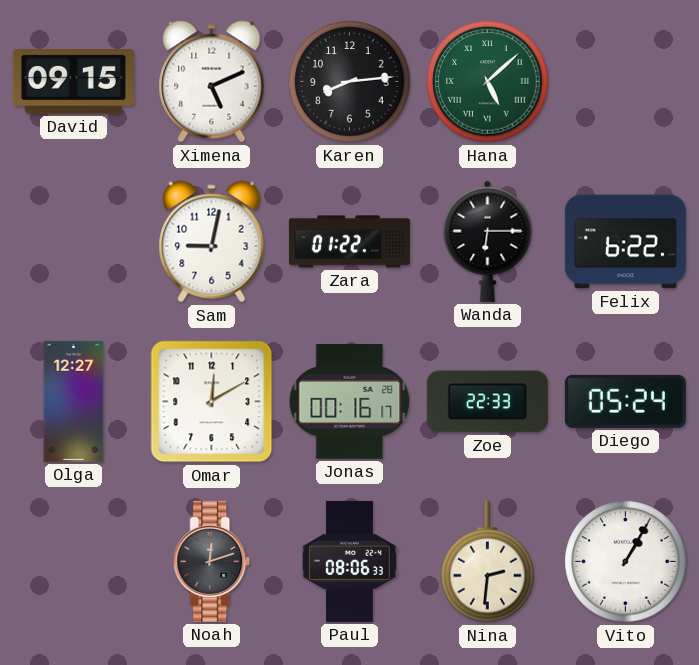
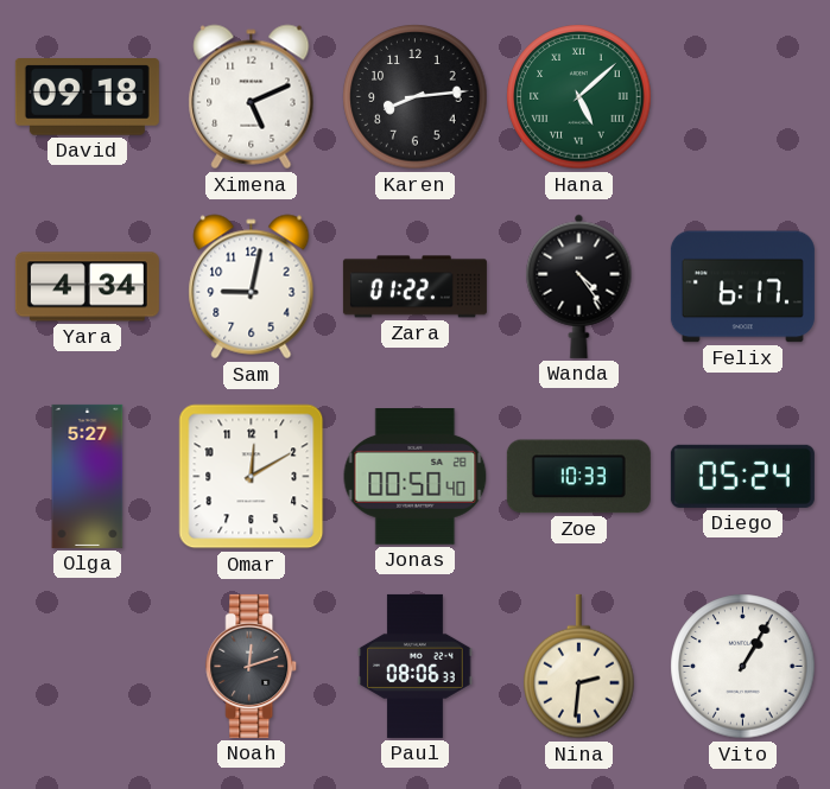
David: 09:15 -> 09:18 (87, 97)
Yara: none -> 4:34 (87, 287)
Wanda: 6:15 -> 4:24 (579, 286)
Felix: 6:22 -> 6:17 (742, 287)
Olga: 12:27 -> 5:27 (88, 476)
Jonas: 00:16 -> 00:50 (416, 477)
Zoe: 22:33 -> 10:33 (578, 477)
